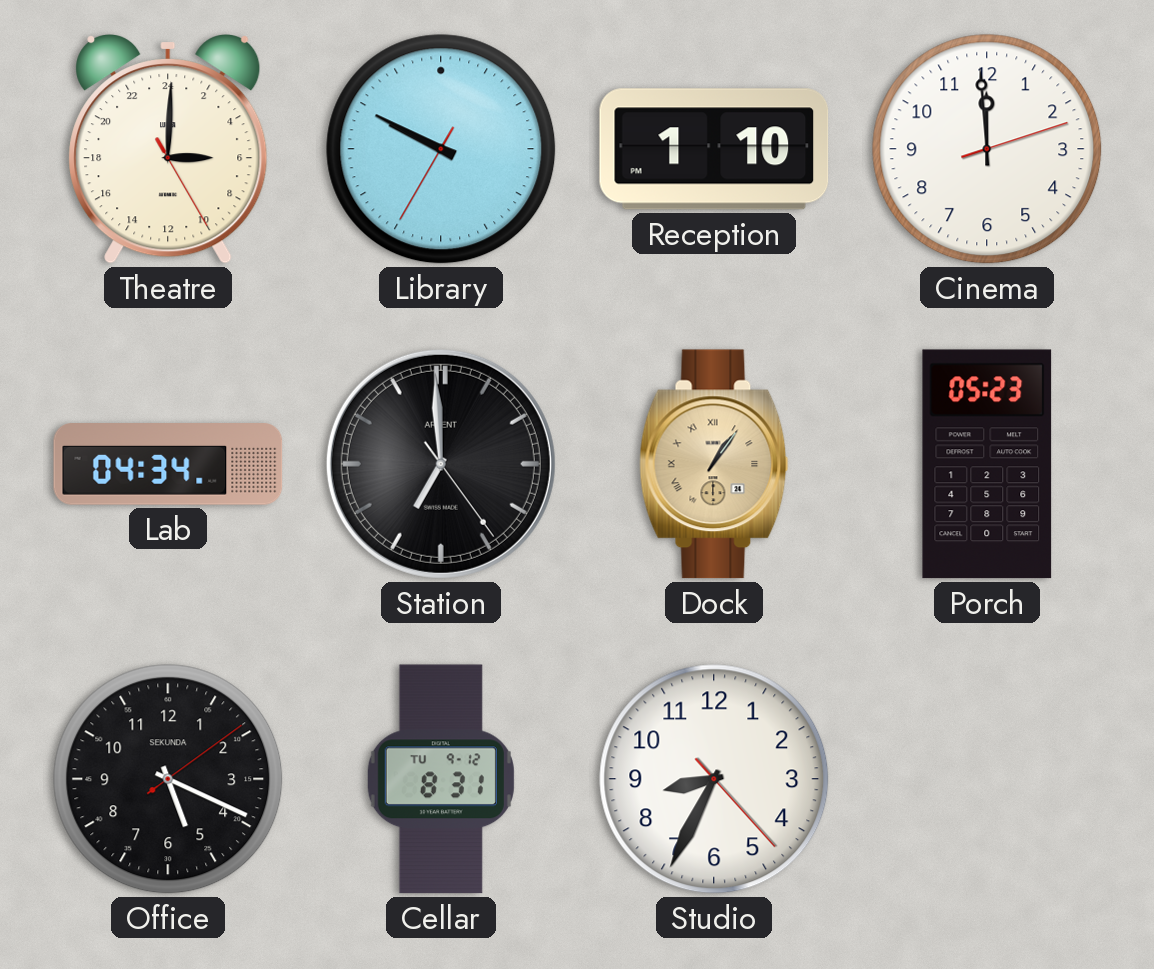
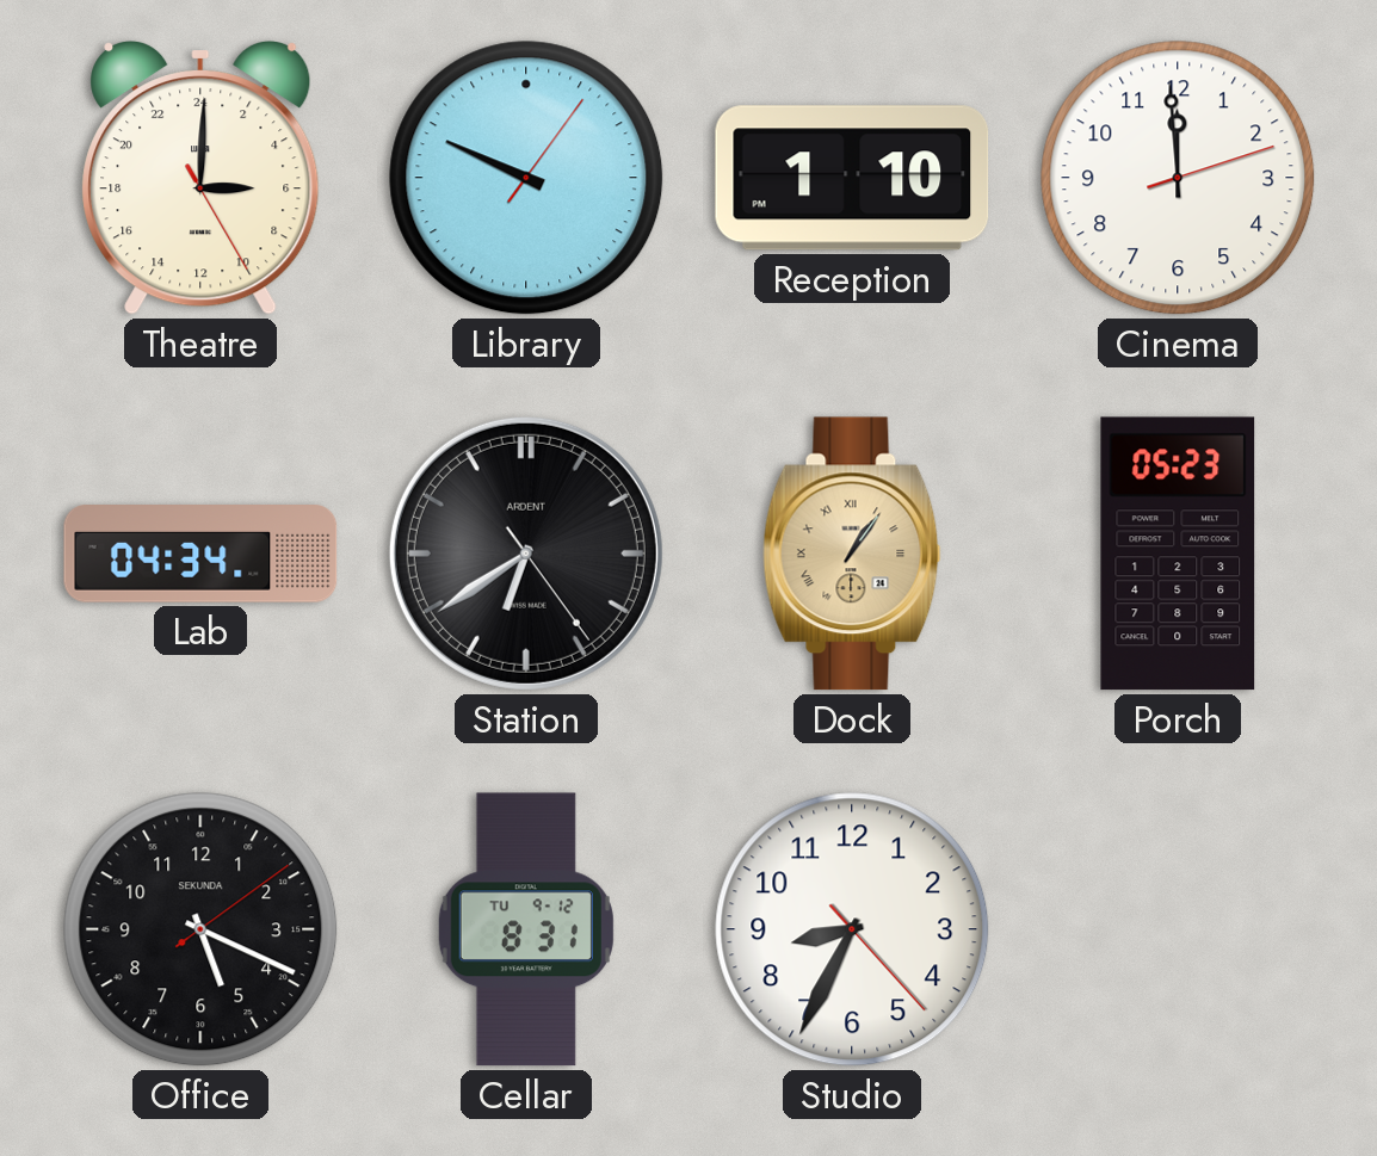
Library: 9:49:35 -> 9:49:06 (526, 178)
Station: 6:59 -> 6:39 (526, 554)
